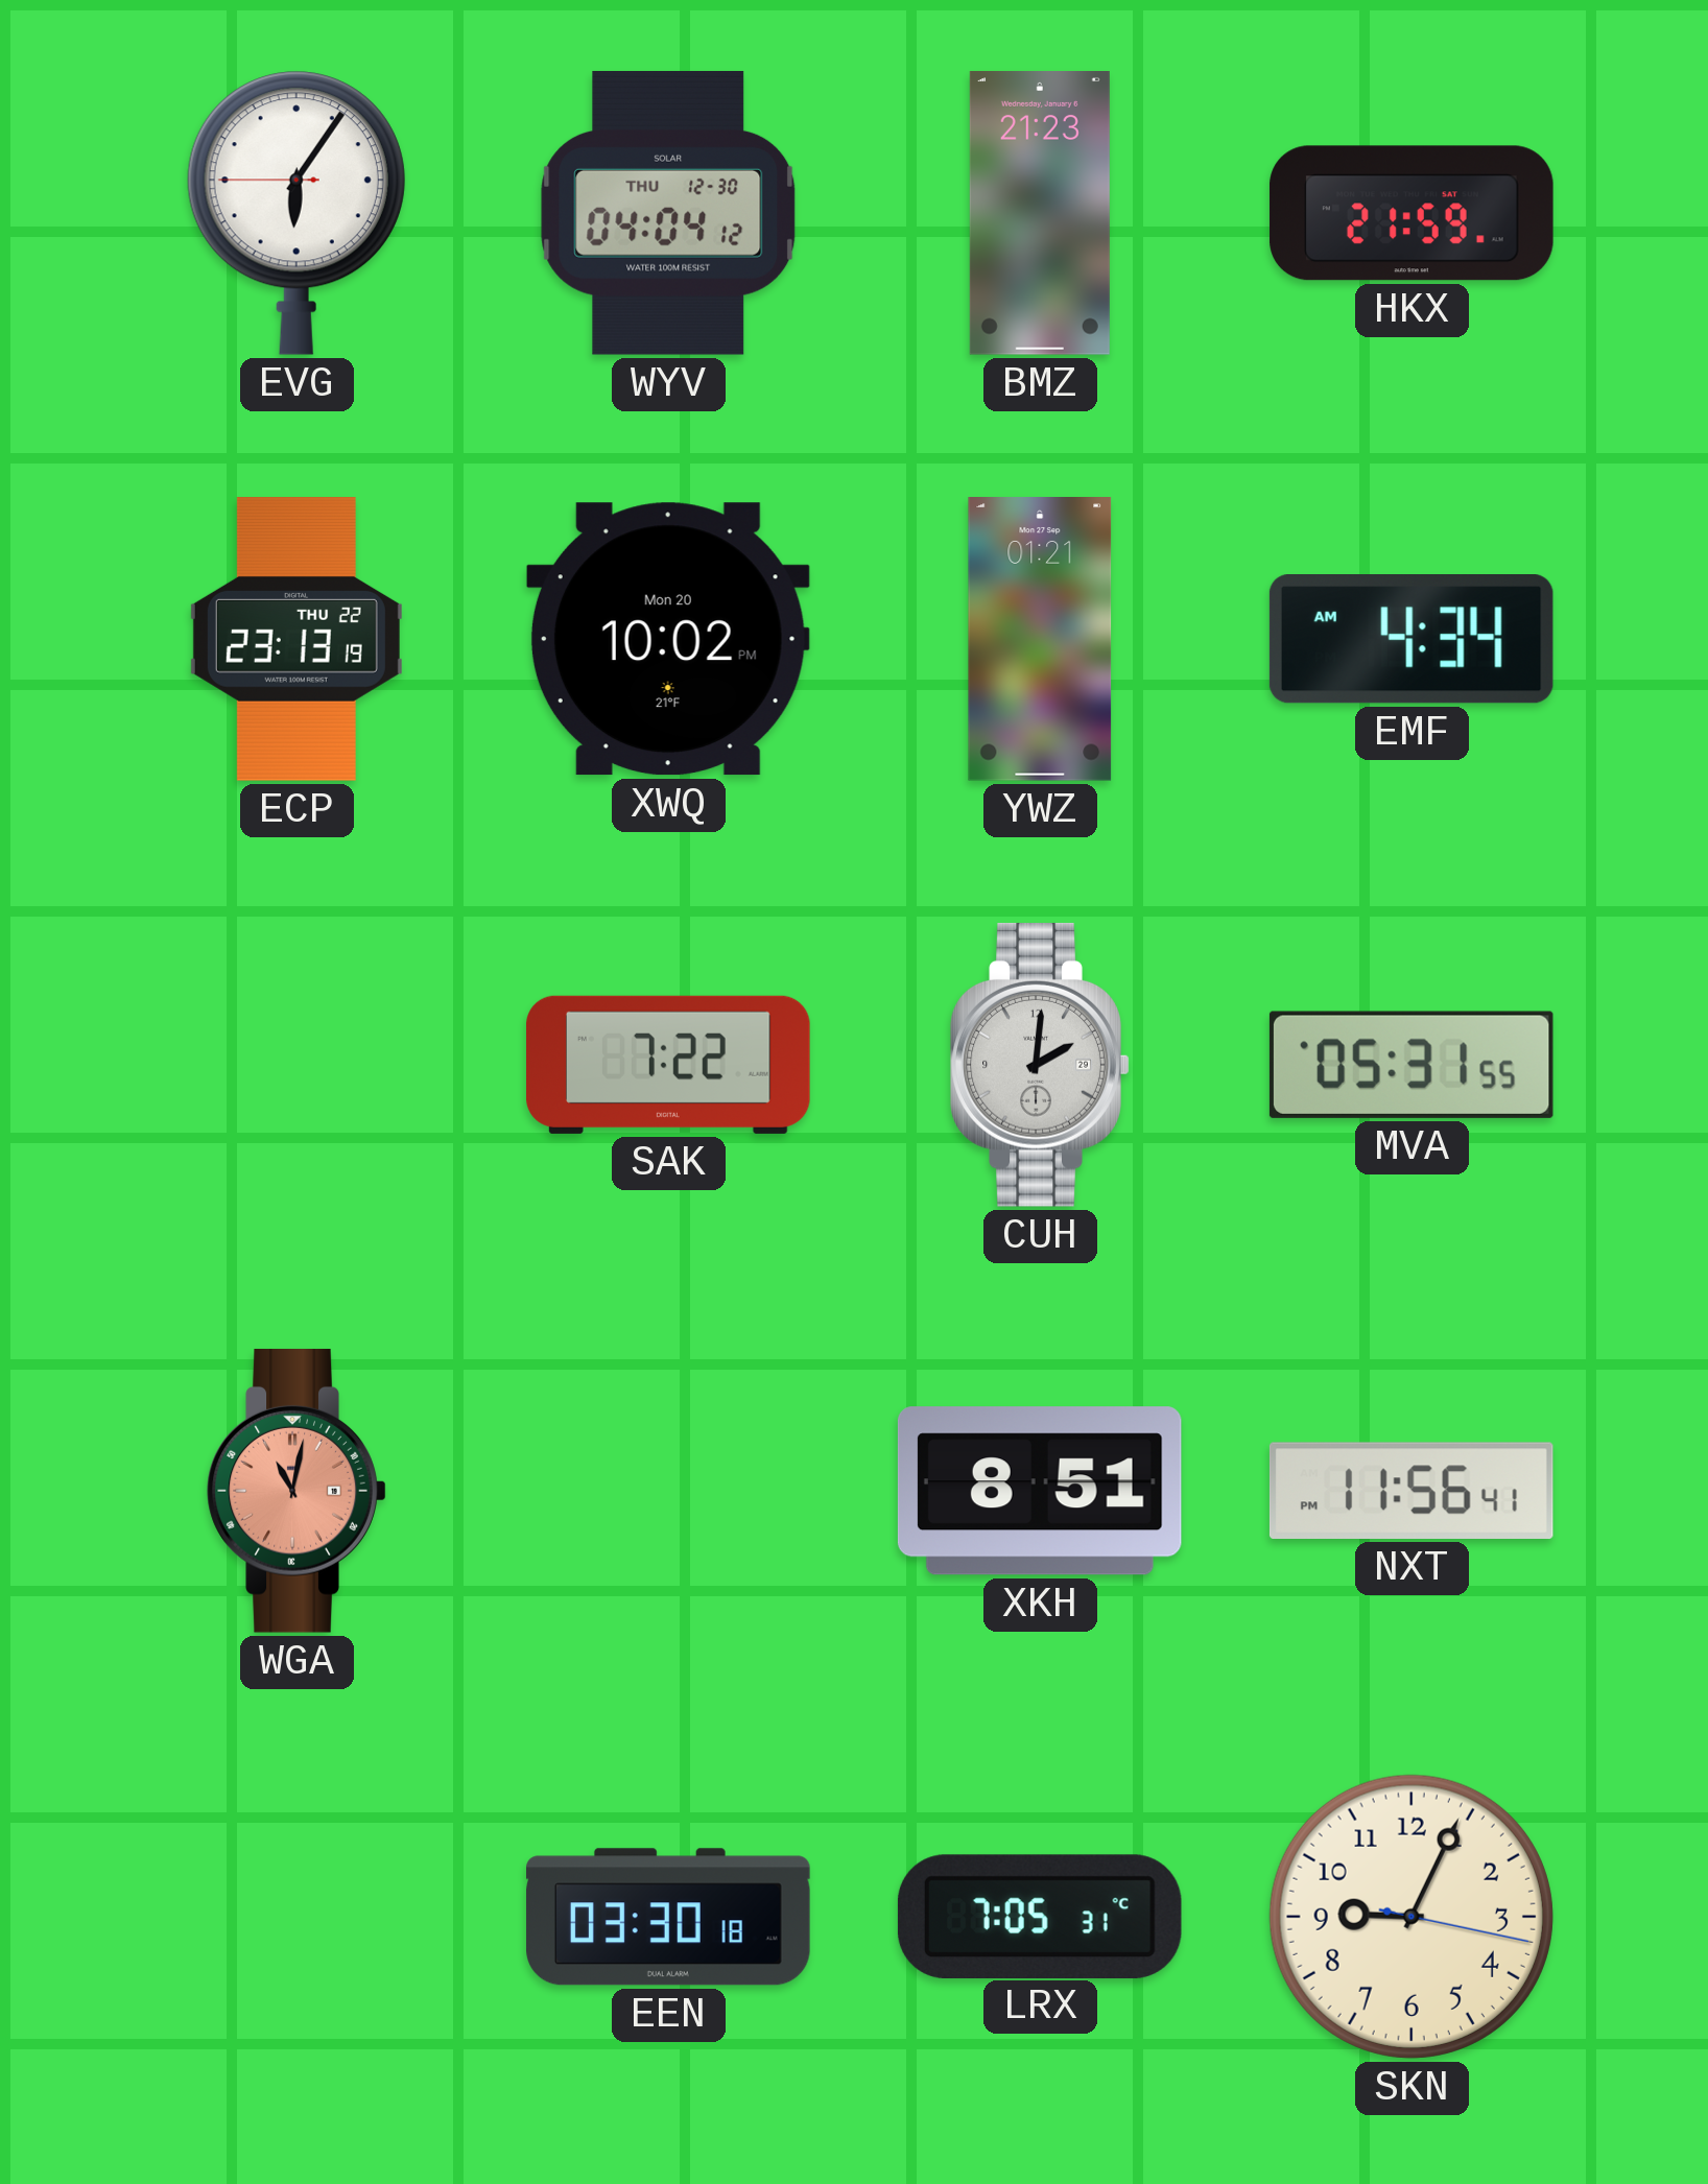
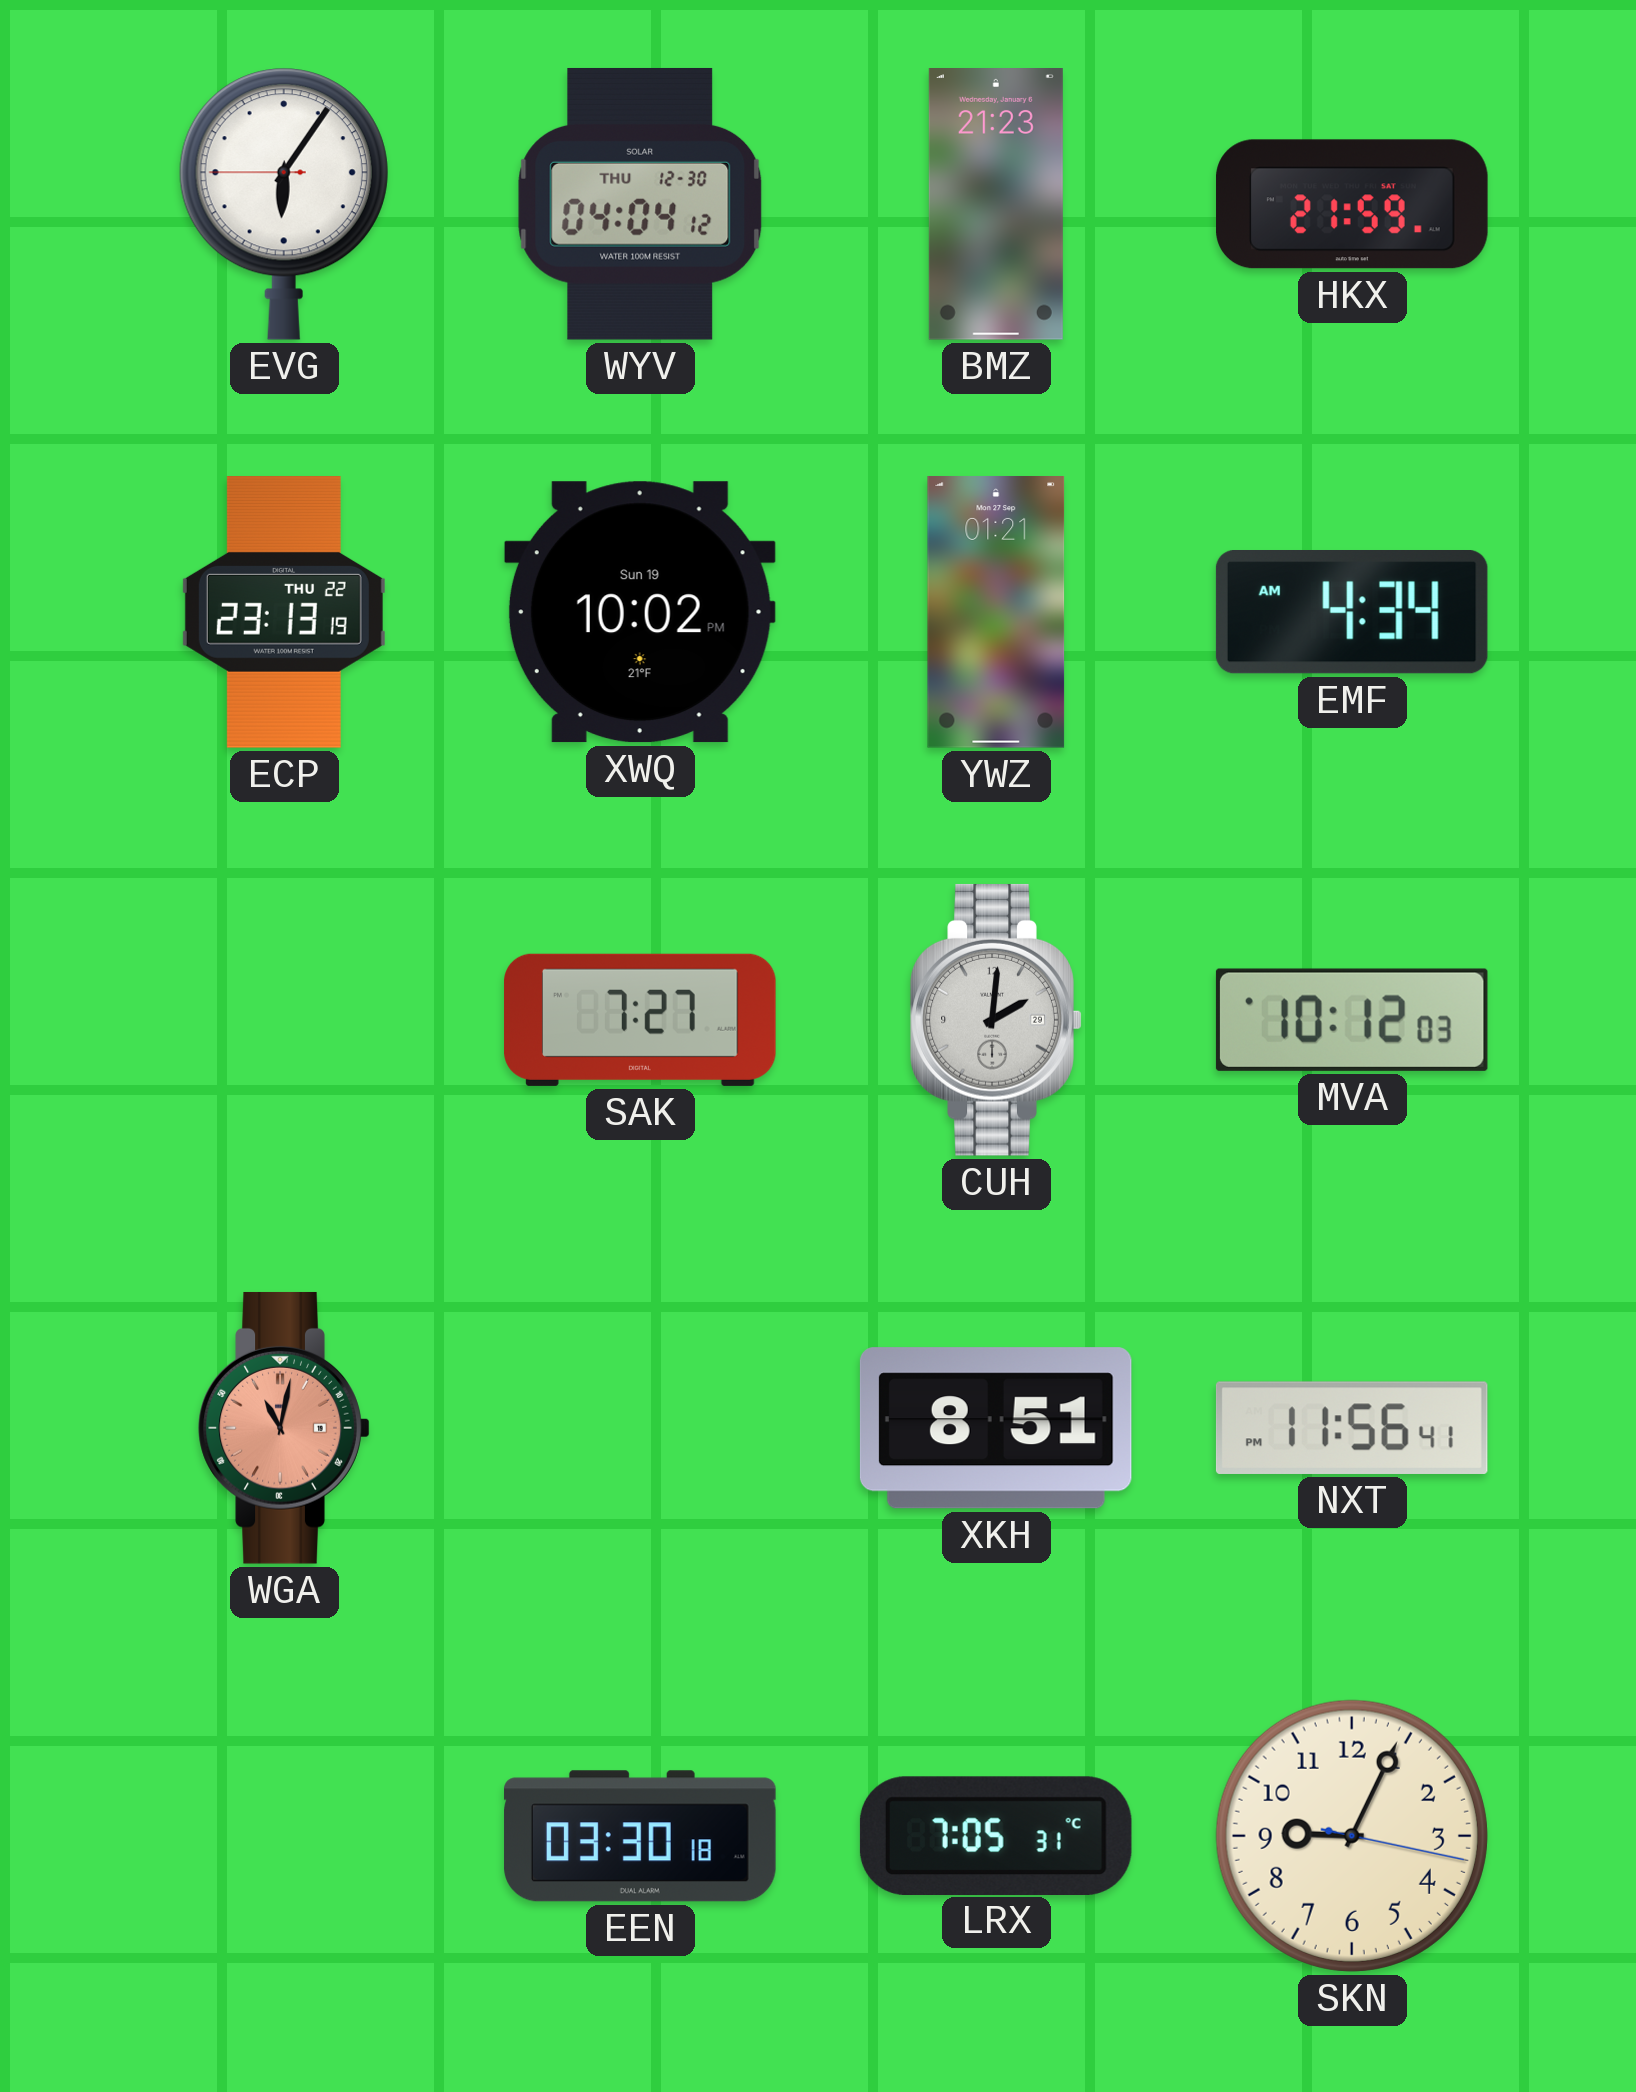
XWQ date: Mon 20 -> Sun 19 (640, 612)
SAK: 7:22 -> 7:27 (640, 1020)
MVA: 05:31 -> 10:12 (1352, 1020)
